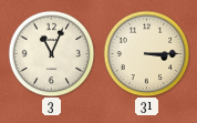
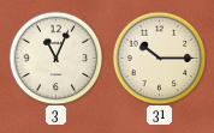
31: 3:15 -> 10:15 (159, 58)
